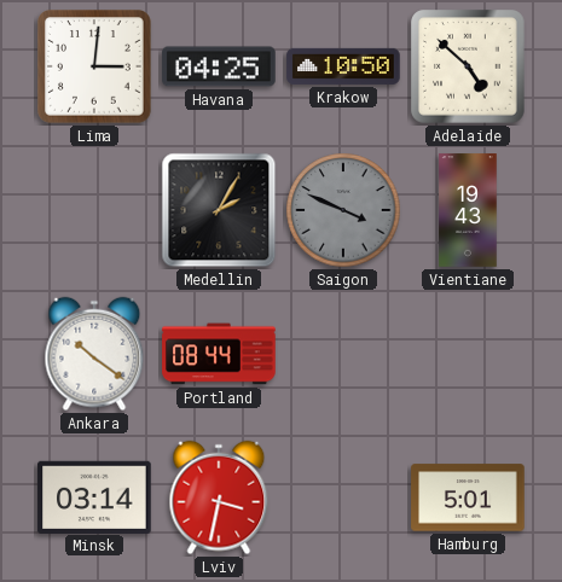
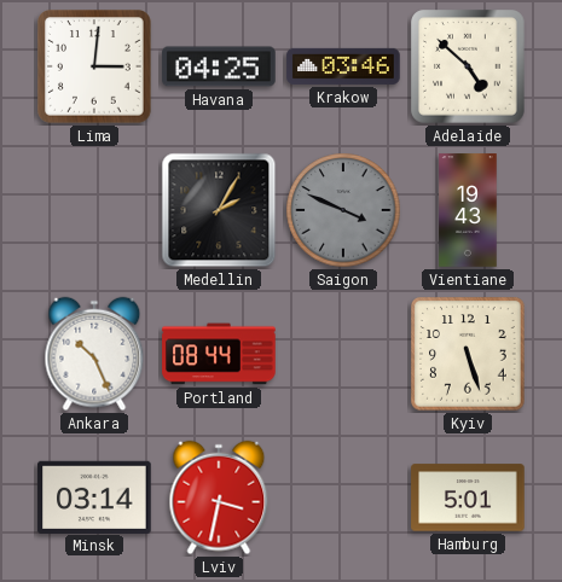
Krakow: 10:50 -> 03:46 (343, 66)
Ankara: 10:21 -> 10:26 (94, 354)
Kyiv: none -> 5:27 (468, 354)
